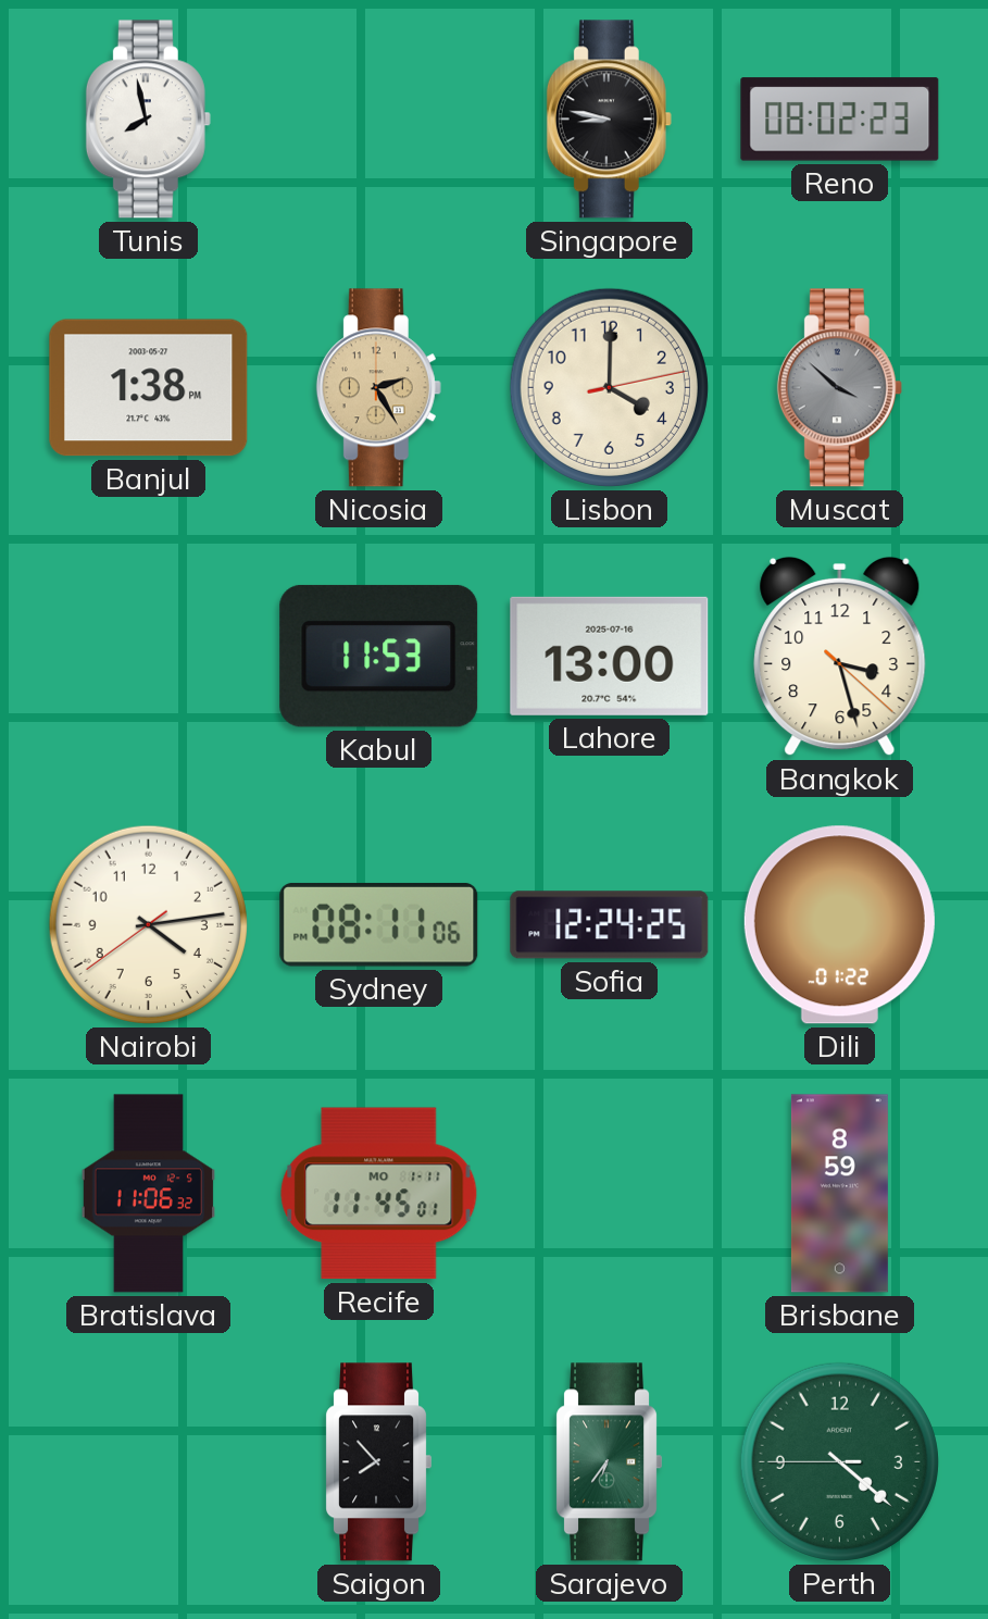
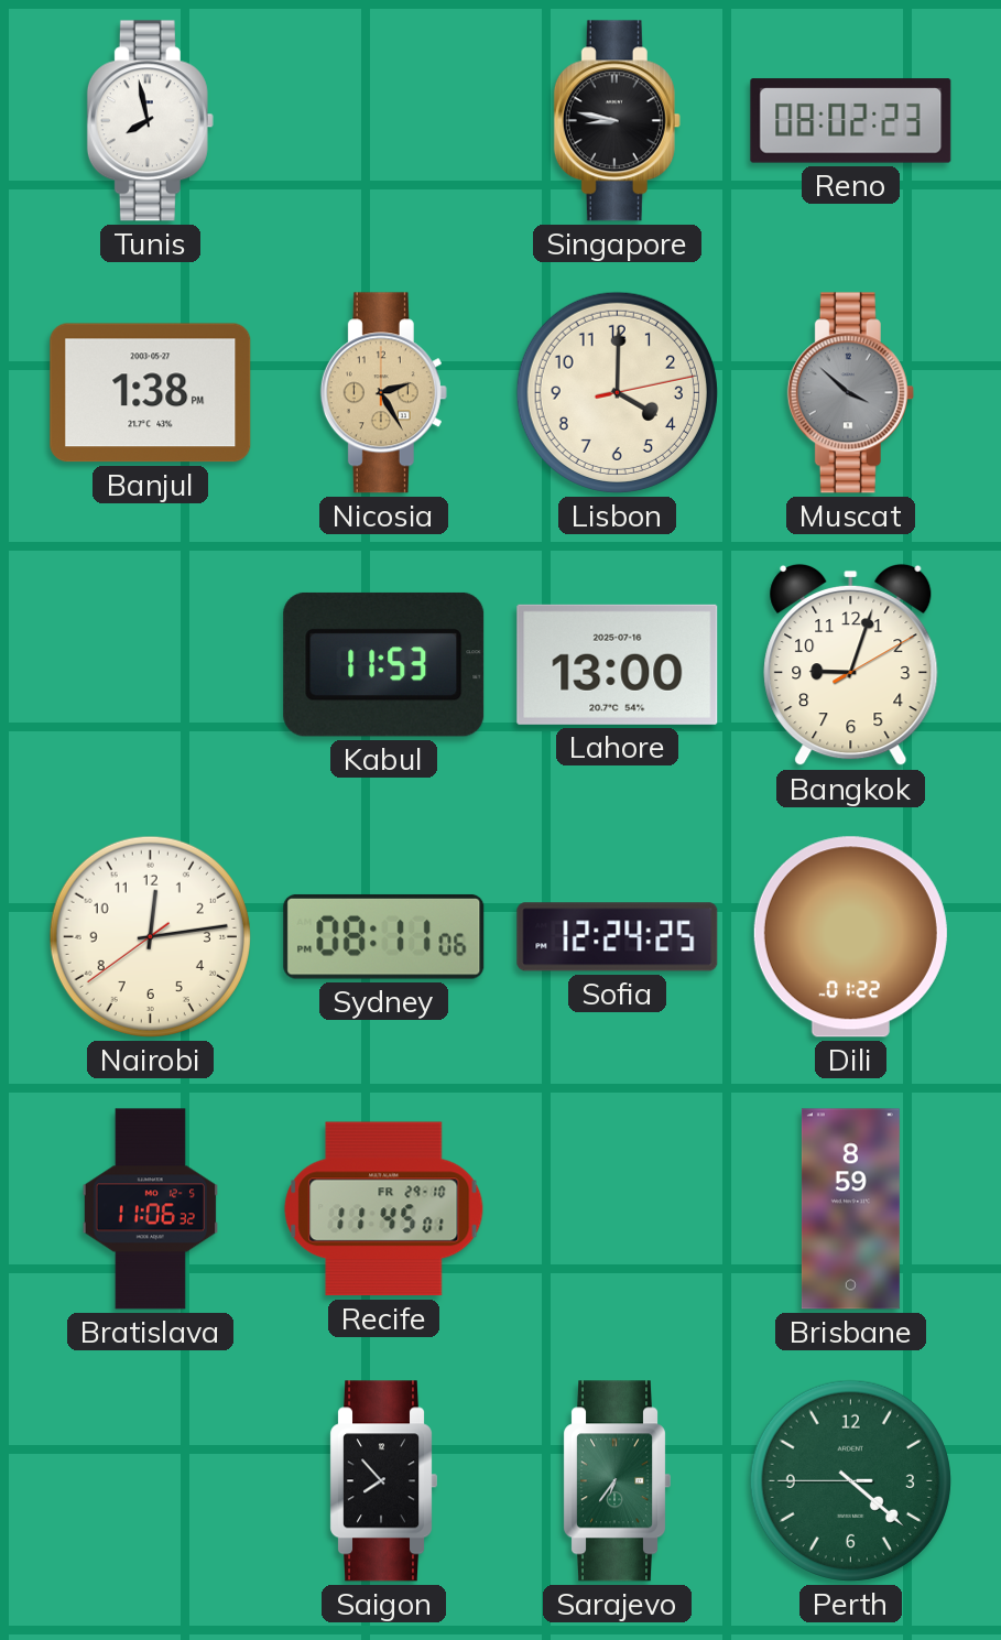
Bangkok: 3:27 -> 9:03 (851, 665)
Nairobi: 4:13 -> 12:13 (150, 936)
Recife date: MO 1-11 -> FR 29-10 (384, 1209)
